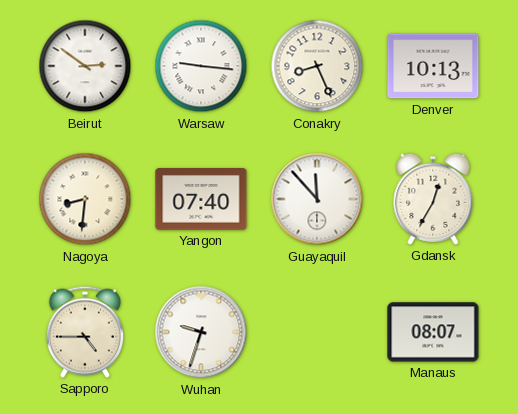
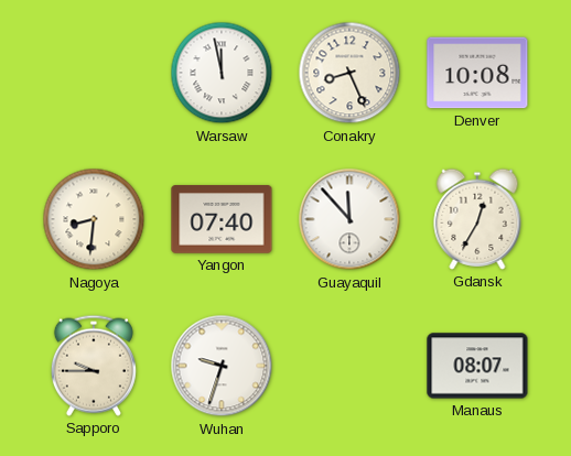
Beirut: 2:51 -> none (85, 66)
Warsaw: 9:16 -> 11:58 (222, 73)
Denver: 10:13 -> 10:08 (477, 73)
Sapporo: 4:45 -> 9:45 (94, 366)
